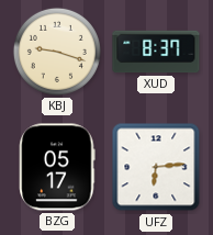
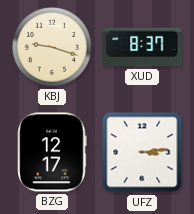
BZG: 05:17 -> 12:17 (52, 152)
UFZ: 6:14 -> 3:14 (142, 152)
